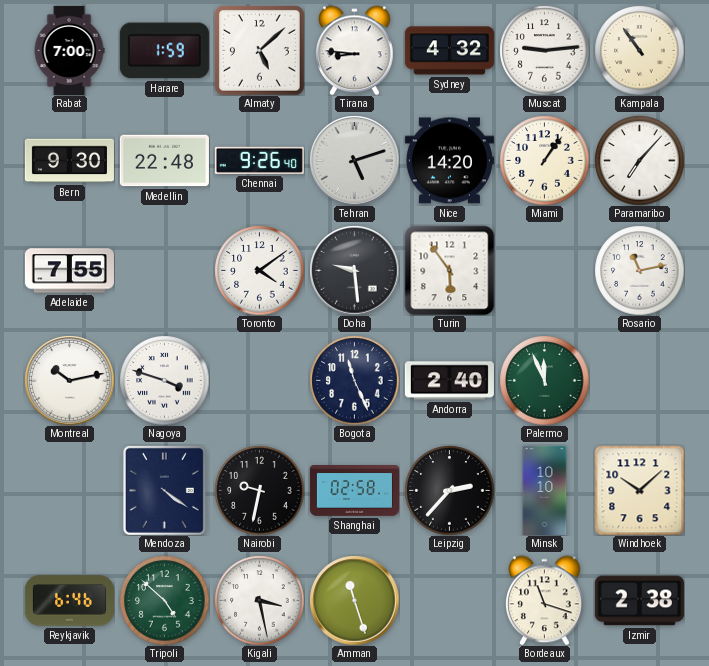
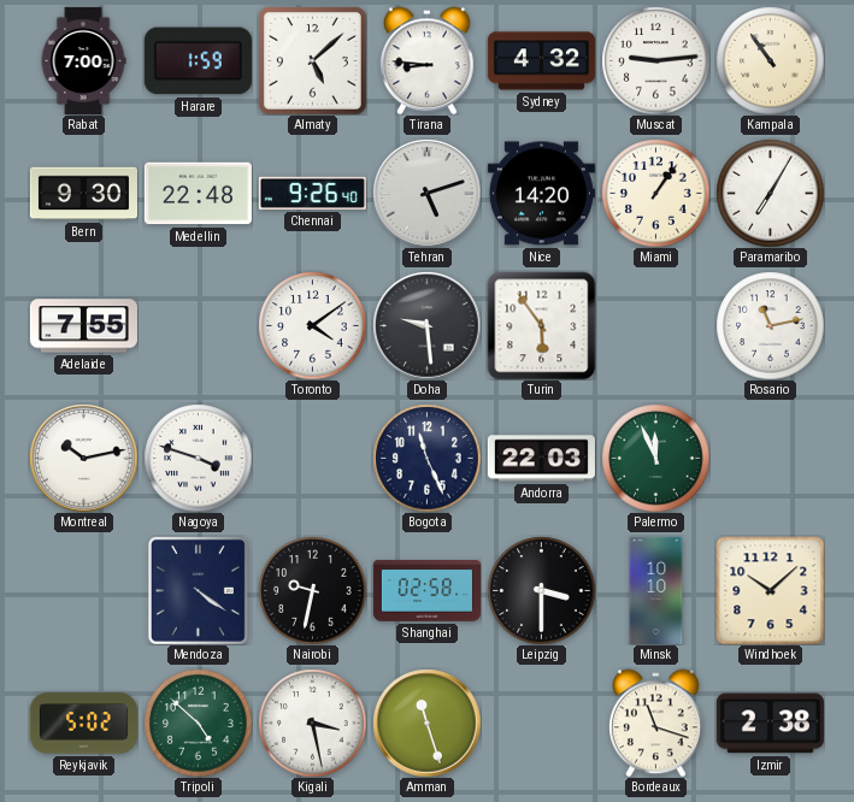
Paramaribo: 7:07 -> 7:05 (770, 193)
Andorra: 2:40 -> 22:03 (541, 459)
Leipzig: 2:37 -> 3:30 (541, 590)
Reykjavik: 6:46 -> 5:02 (83, 724)
